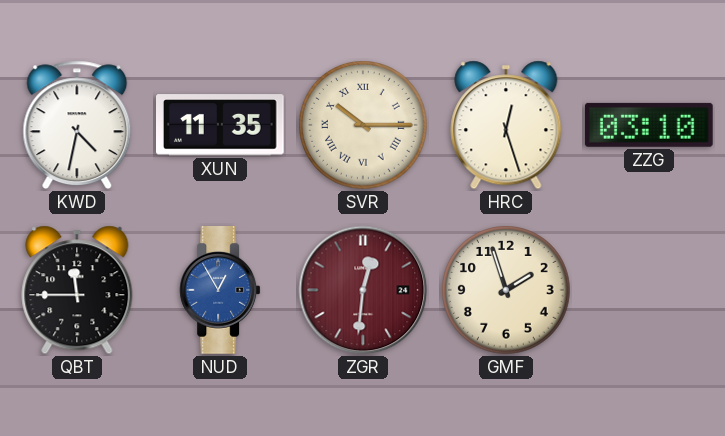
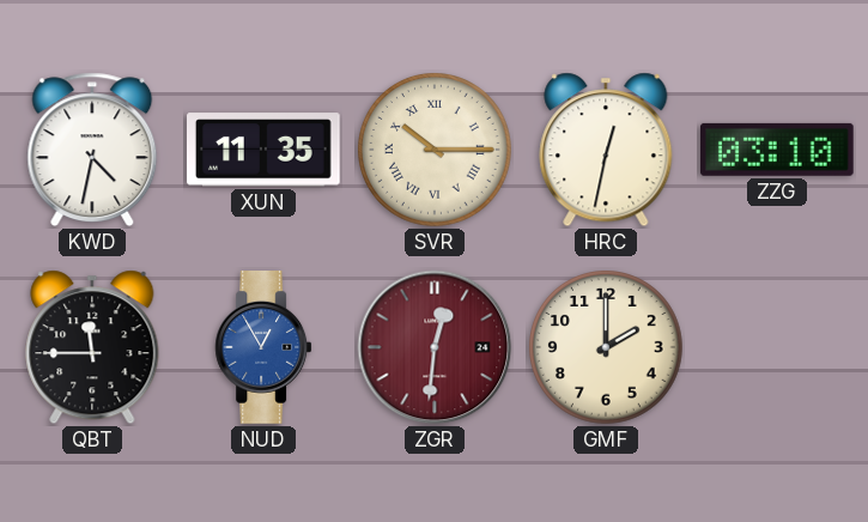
HRC: 12:27 -> 12:32 (606, 150)
GMF: 1:57 -> 2:00 (607, 348)
